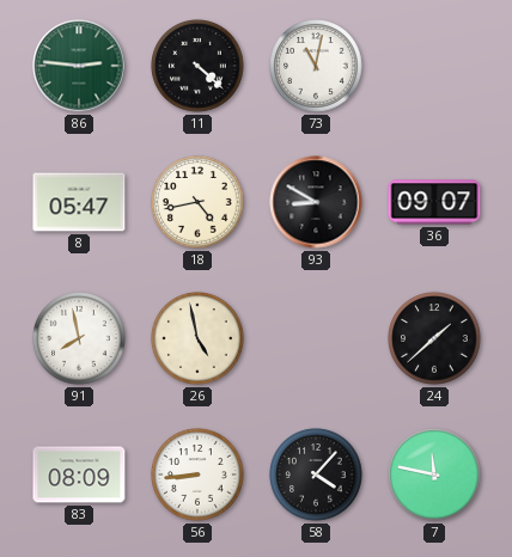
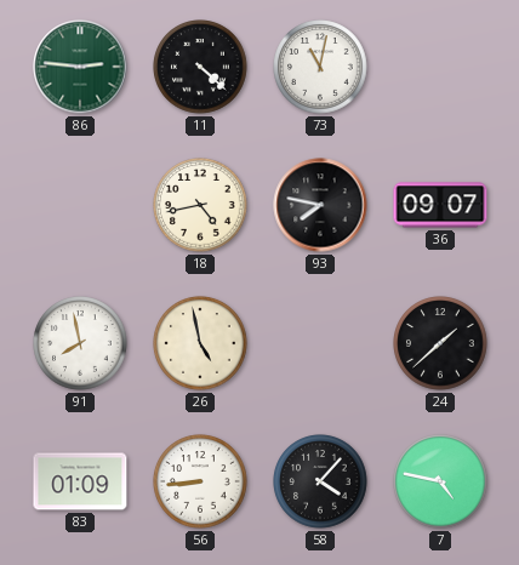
8: 05:47 -> none (79, 202)
93: 8:50 -> 7:47 (320, 205)
83: 08:09 -> 01:09 (80, 481)
7: 11:47 -> 4:47 (440, 481)
